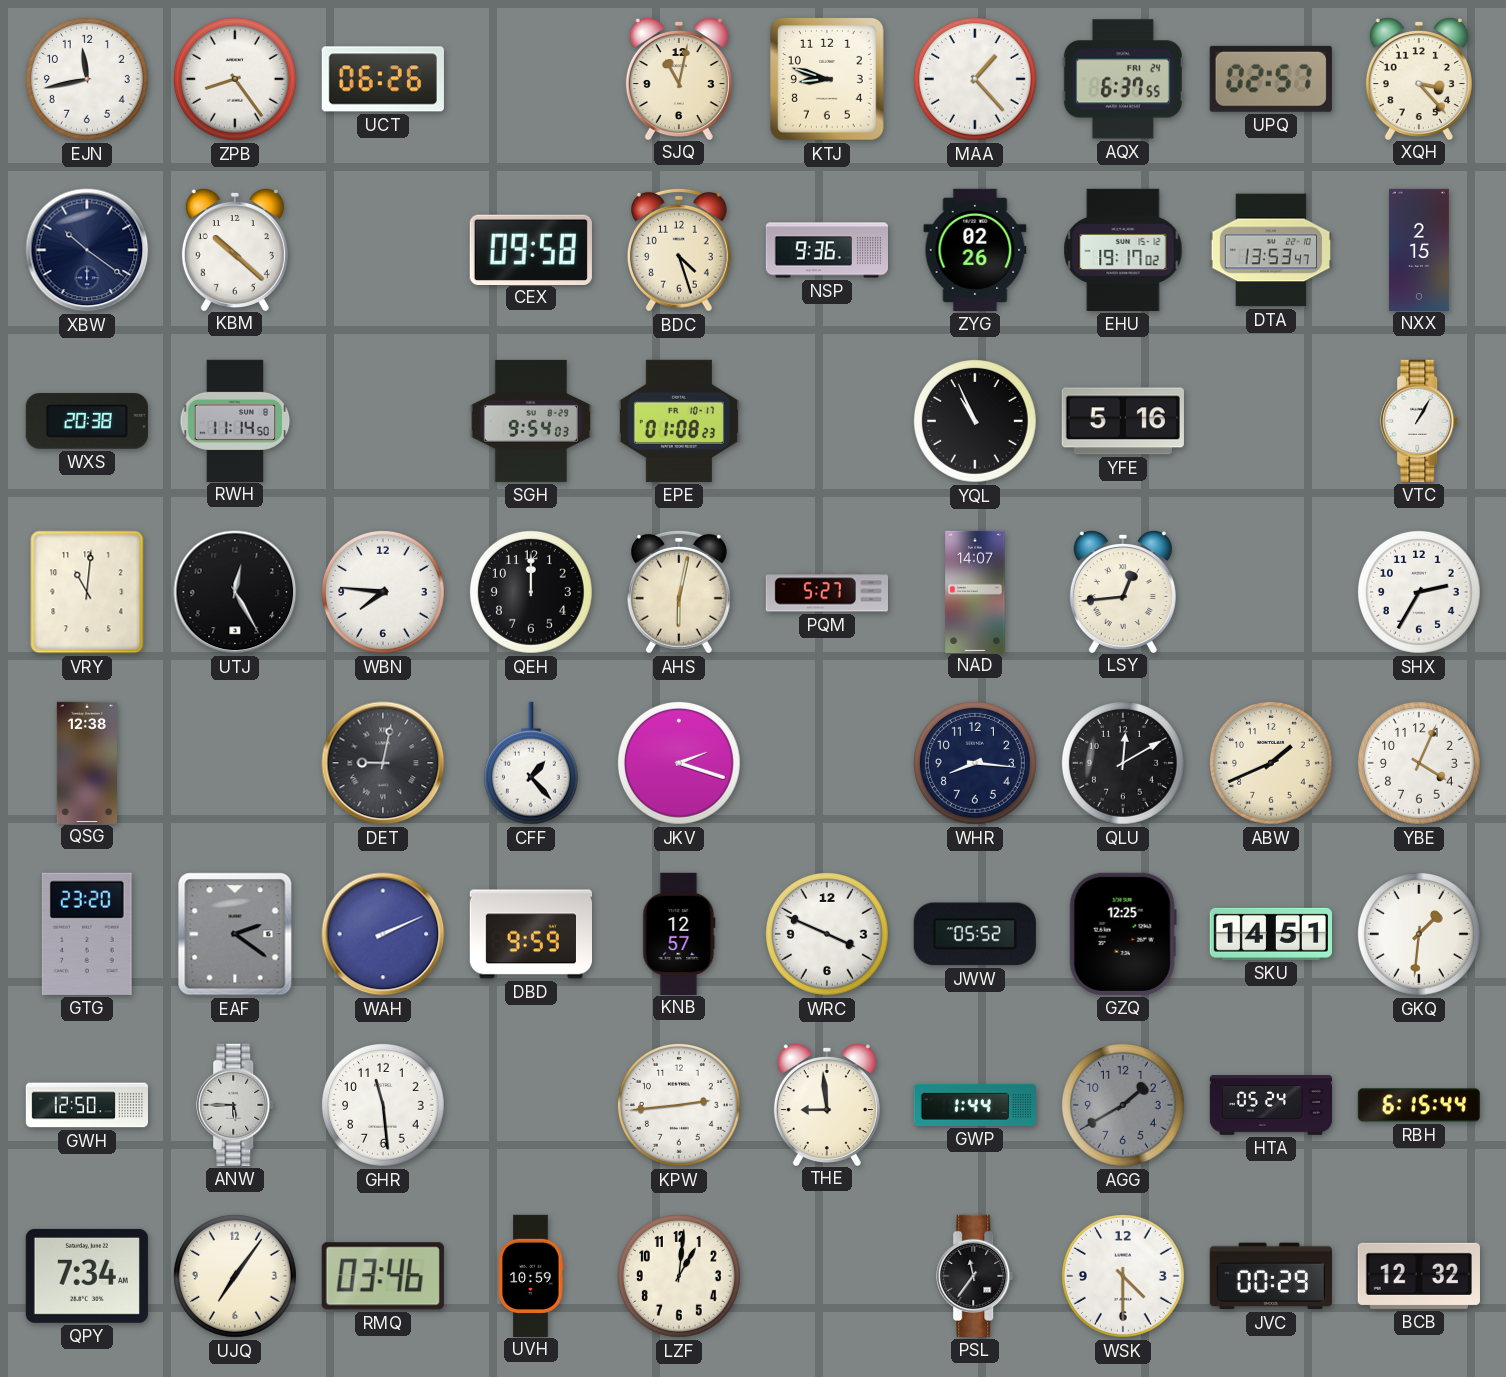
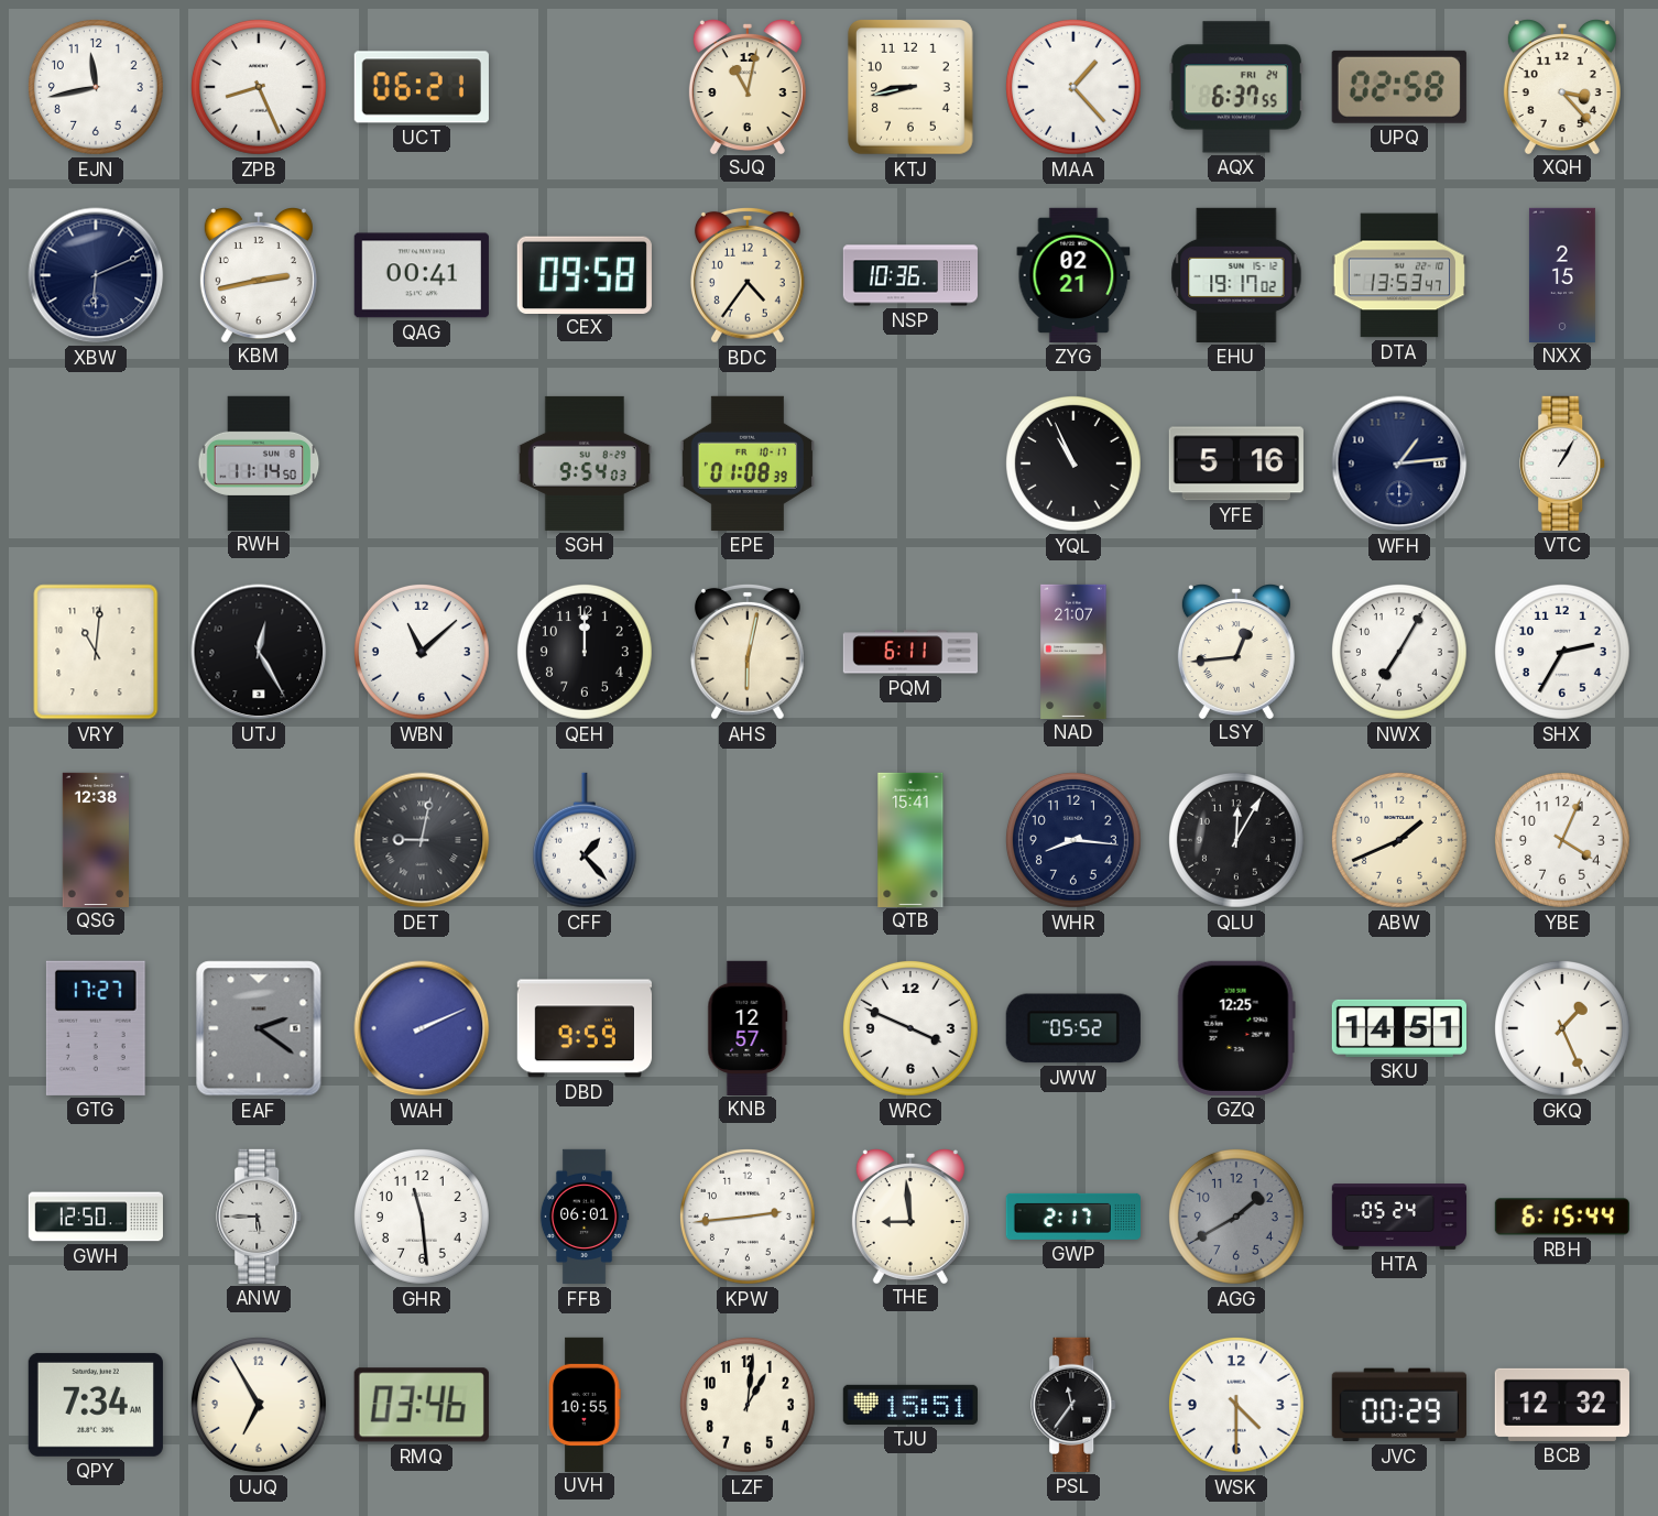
ZPB: 8:24 -> 8:26 (259, 87)
UCT: 06:26 -> 06:21 (422, 87)
KTJ: 8:48 -> 8:43 (910, 88)
UPQ: 02:57 -> 02:58 (1399, 87)
XBW: 10:21 -> 6:11 (96, 275)
KBM: 10:22 -> 2:43 (259, 275)
QAG: none -> 00:41 (422, 275)
BDC: 4:27 -> 4:36 (748, 275)
NSP: 9:36 -> 10:36 (909, 275)
ZYG: 02:26 -> 02:21 (1073, 275)
WXS: 20:38 -> none (87, 421)
EPE: 01:08:23 -> 01:08:39 (748, 463)
WFH: none -> 1:14 (1399, 463)
WBN: 7:46 -> 11:08 (422, 652)
PQM: 5:27 -> 6:11 (909, 652)
NAD: 14:07 -> 21:07 (1073, 651)
NWX: none -> 7:05 (1399, 652)
JKV: 2:18 -> none (679, 763)
QTB: none -> 15:41 (910, 839)
QLU: 12:10 -> 12:05 (1236, 840)
GTG: 23:20 -> 17:27 (96, 1028)
GKQ: 1:31 -> 1:26 (1562, 1028)
FFB: none -> 06:01 (585, 1217)
GWP: 1:44 -> 2:17 (1072, 1217)
UJQ: 7:06 -> 6:55 (259, 1405)
UVH: 10:59 -> 10:55 (585, 1404)
TJU: none -> 15:51 (910, 1405)
